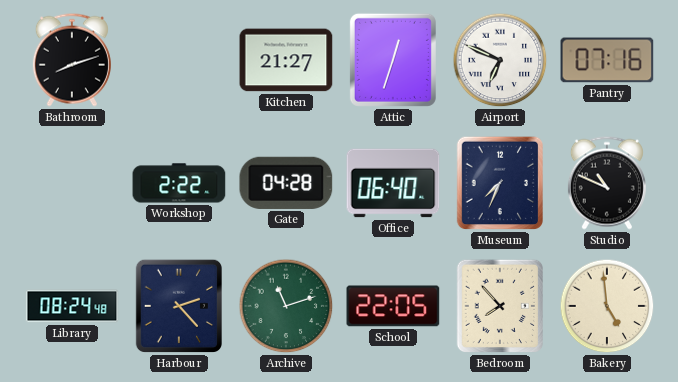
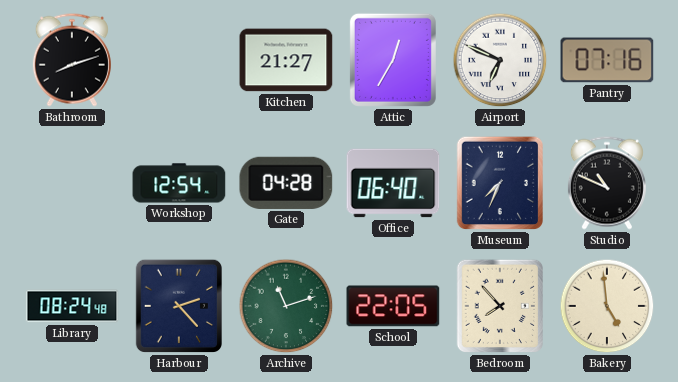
Attic: 12:33 -> 12:35 (393, 60)
Workshop: 2:22 -> 12:54 (179, 183)
